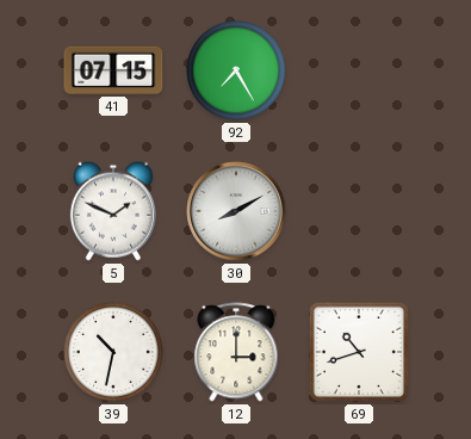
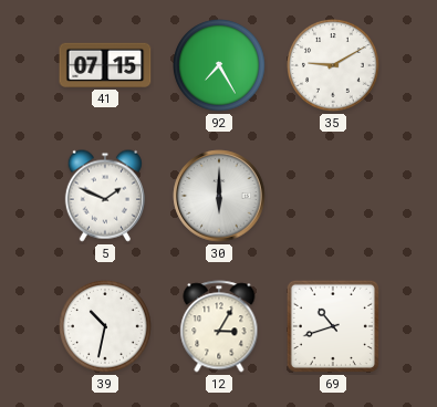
35: none -> 9:10 (333, 65)
30: 8:10 -> 6:00 (219, 196)
12: 3:00 -> 3:05 (219, 326)
